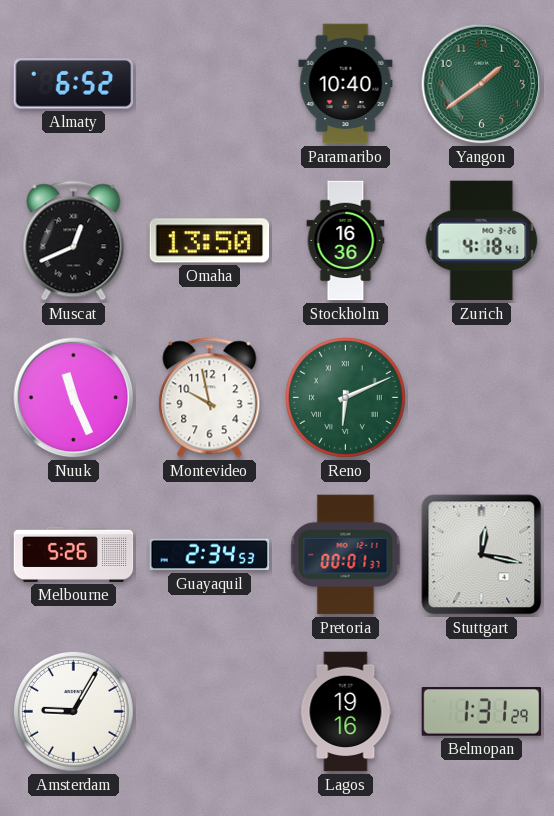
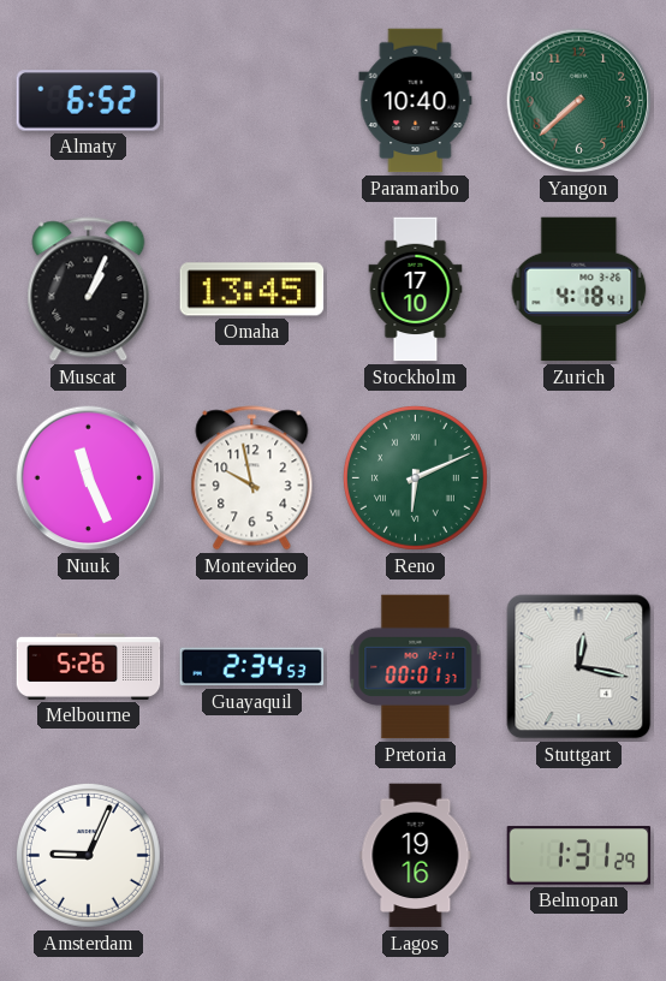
Yangon: 1:39 -> 7:38 (579, 101)
Muscat: 12:41 -> 1:04 (89, 290)
Omaha: 13:50 -> 13:45 (252, 290)
Stockholm: 16:36 -> 17:10 (416, 290)
Amsterdam: 9:05 -> 9:04 (88, 855)
